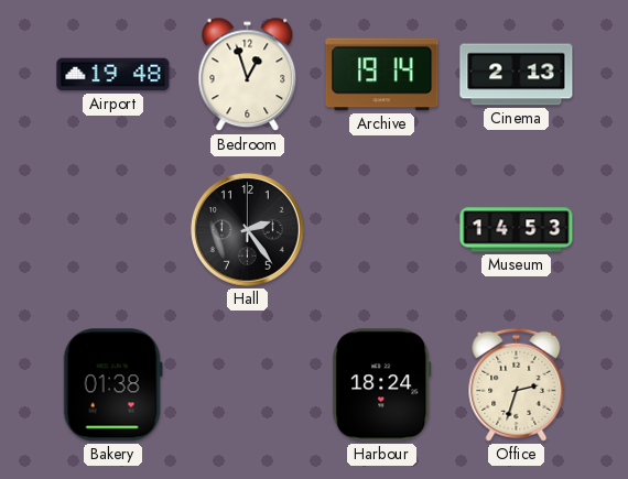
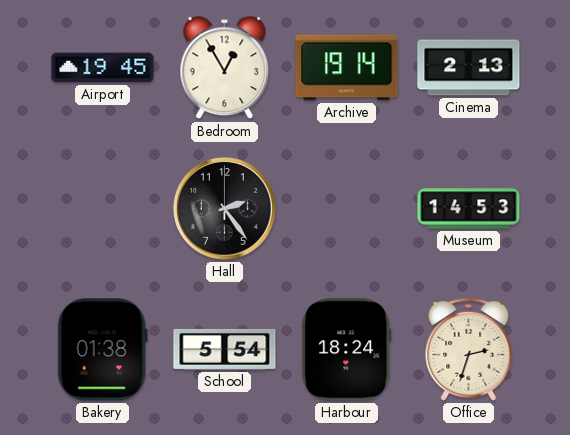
Airport: 19:48 -> 19:45 (103, 68)
Bedroom: 12:57 -> 12:55 (225, 68)
School: none -> 5:54 (225, 349)
